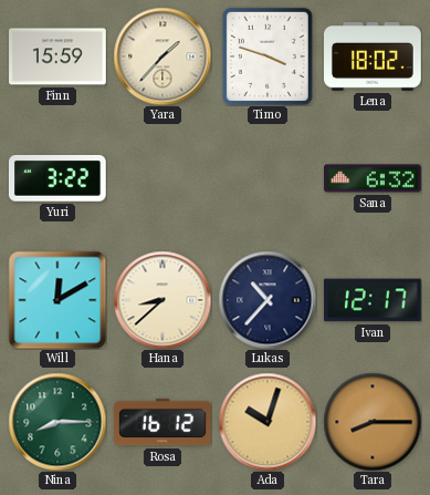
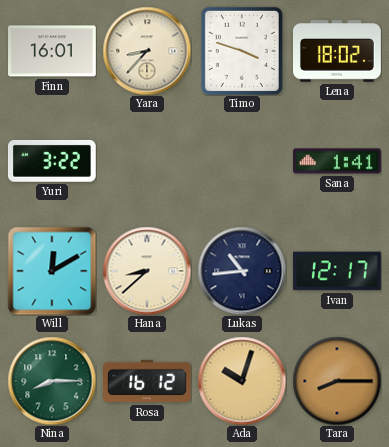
Finn: 15:59 -> 16:01 (53, 51)
Yara: 1:37 -> 8:37 (147, 51)
Sana: 6:32 -> 1:41 (338, 161)
Lukas: 10:37 -> 10:44 (242, 271)
